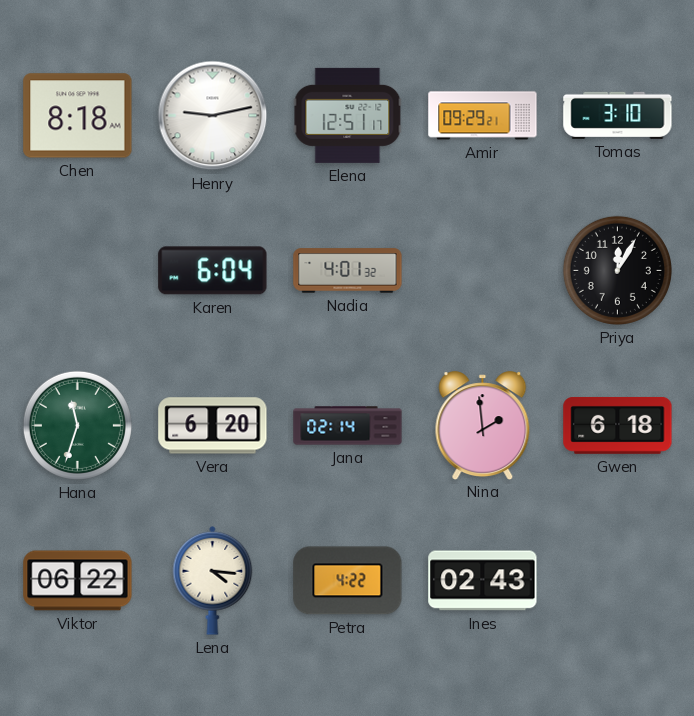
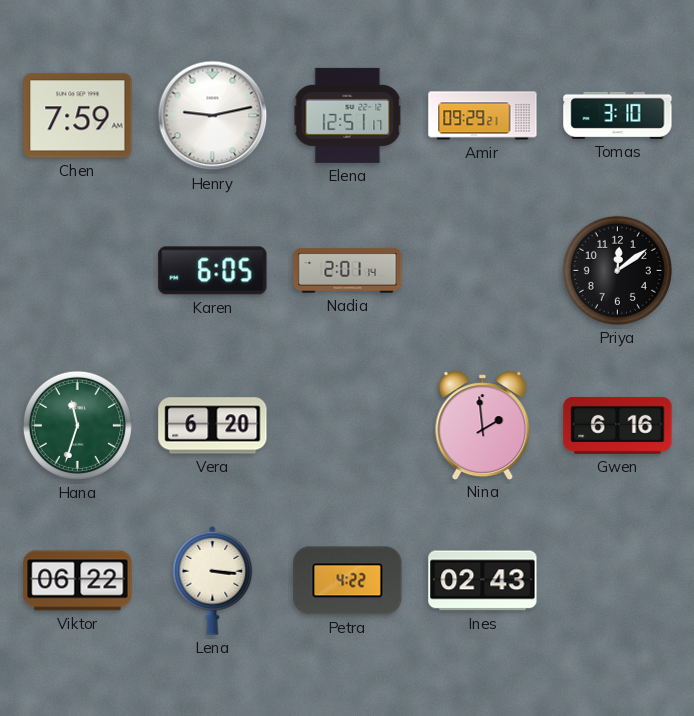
Chen: 8:18 -> 7:59 (78, 116)
Karen: 6:04 -> 6:05 (213, 271)
Nadia: 4:01 -> 2:01 (348, 271)
Priya: 12:05 -> 12:09 (617, 270)
Jana: 02:14 -> none (348, 426)
Gwen: 6:18 -> 6:16 (618, 425)
Lena: 4:16 -> 3:16 (213, 580)
